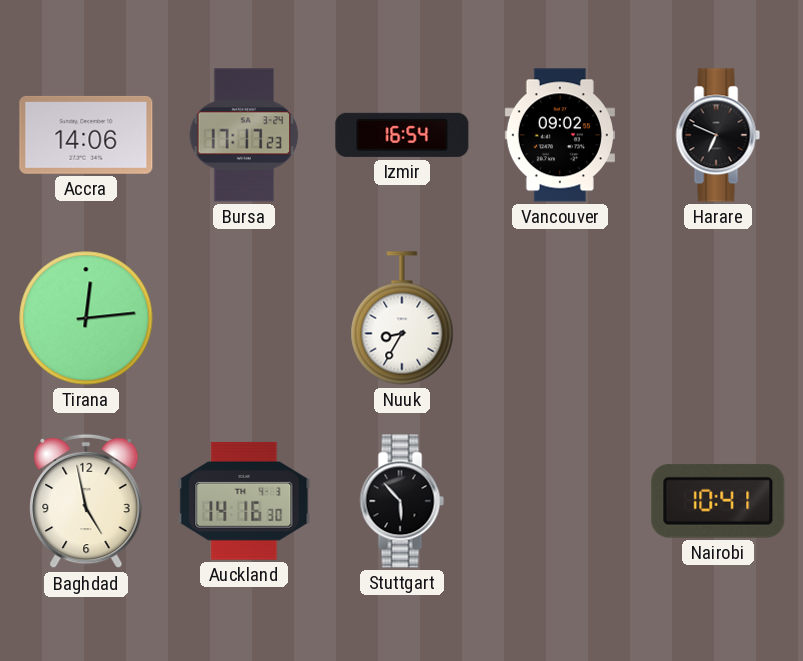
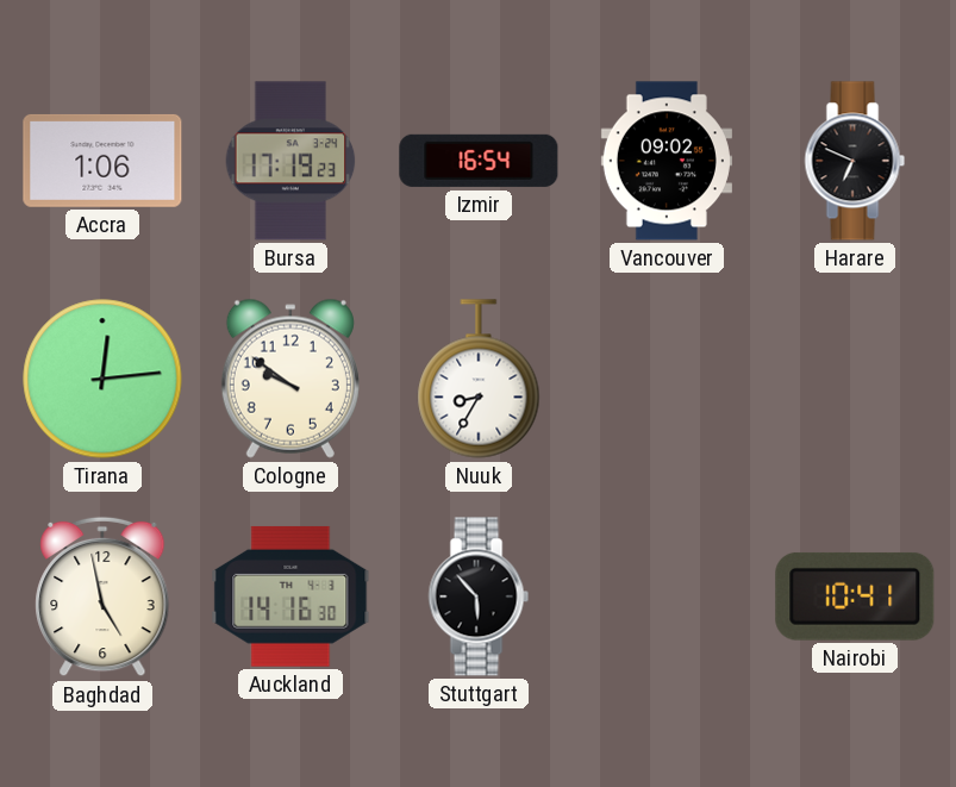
Accra: 14:06 -> 1:06 (102, 161)
Bursa: 17:17 -> 17:19 (290, 161)
Cologne: none -> 9:51 (290, 379)
